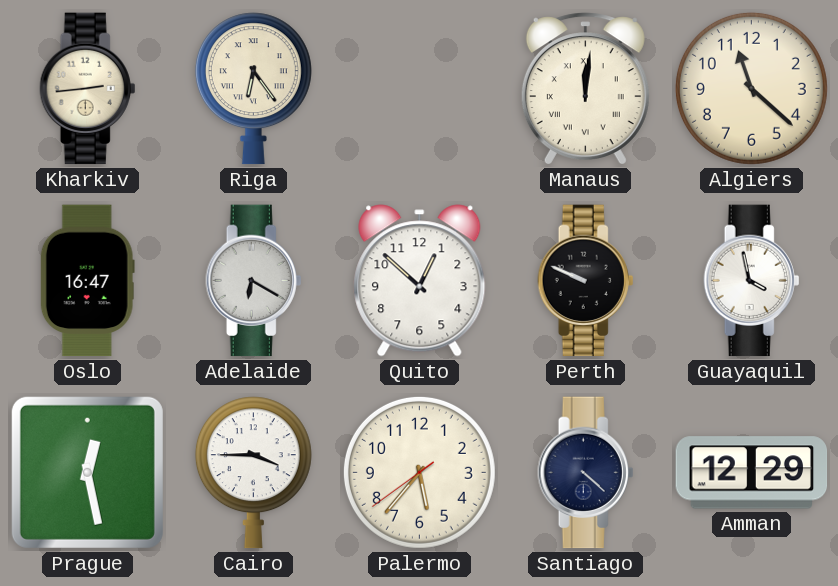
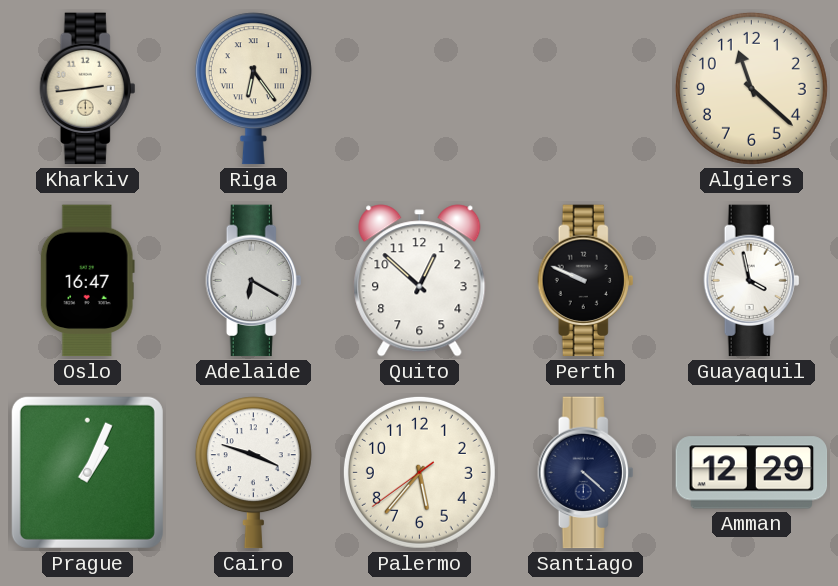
Manaus: 12:01 -> none (585, 89)
Prague: 12:28 -> 1:04 (87, 472)
Cairo: 3:45 -> 3:48 (253, 473)
